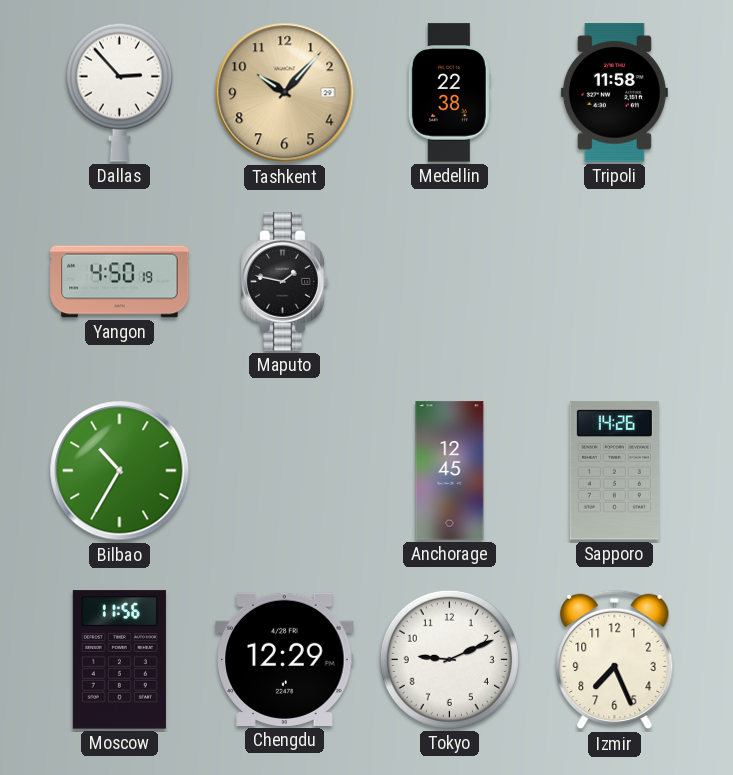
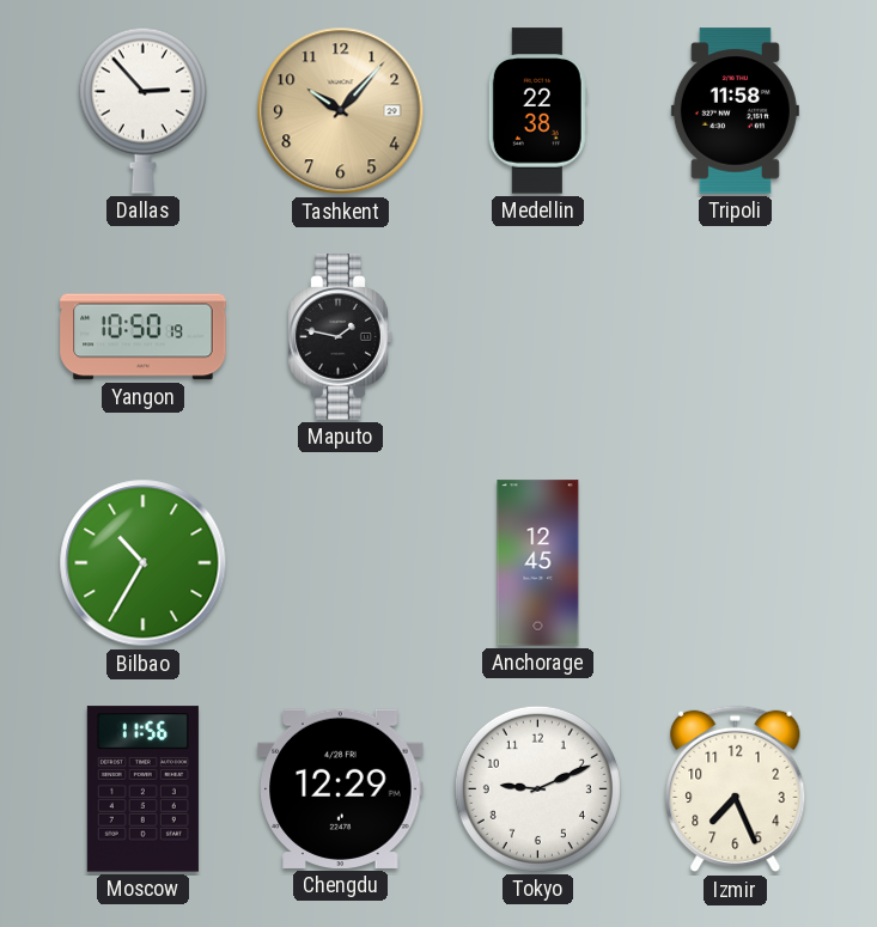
Yangon: 4:50 -> 10:50 (144, 337)
Sapporo: 14:26 -> none (614, 471)
